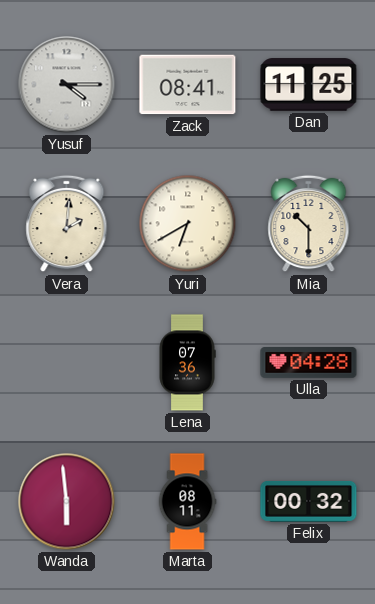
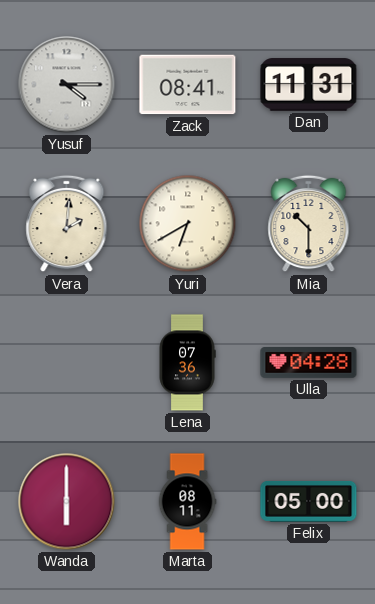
Dan: 11:25 -> 11:31 (309, 85)
Wanda: 5:59 -> 6:00 (67, 502)
Felix: 00:32 -> 05:00 (309, 501)
